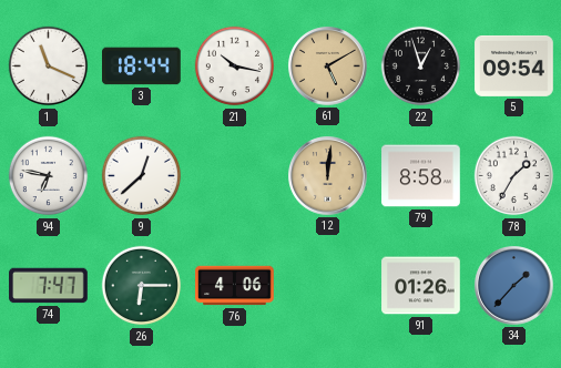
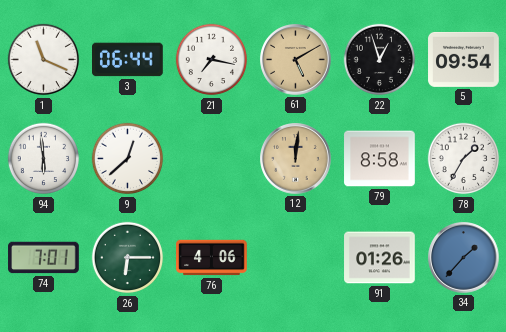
3: 18:44 -> 06:44 (128, 60)
21: 10:17 -> 7:17 (212, 60)
94: 6:47 -> 5:59 (44, 159)
74: 7:47 -> 7:01 (44, 258)
